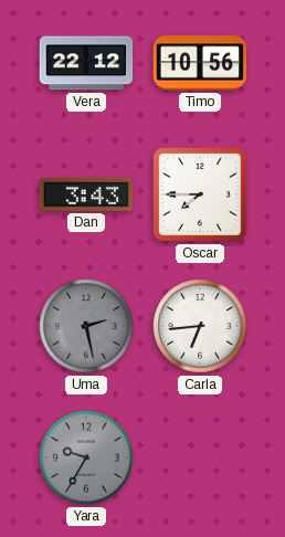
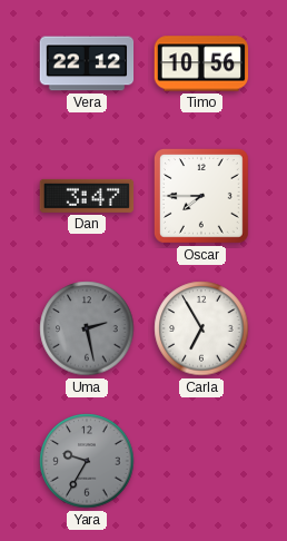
Dan: 3:43 -> 3:47 (87, 196)
Carla: 6:44 -> 6:55 (201, 328)
